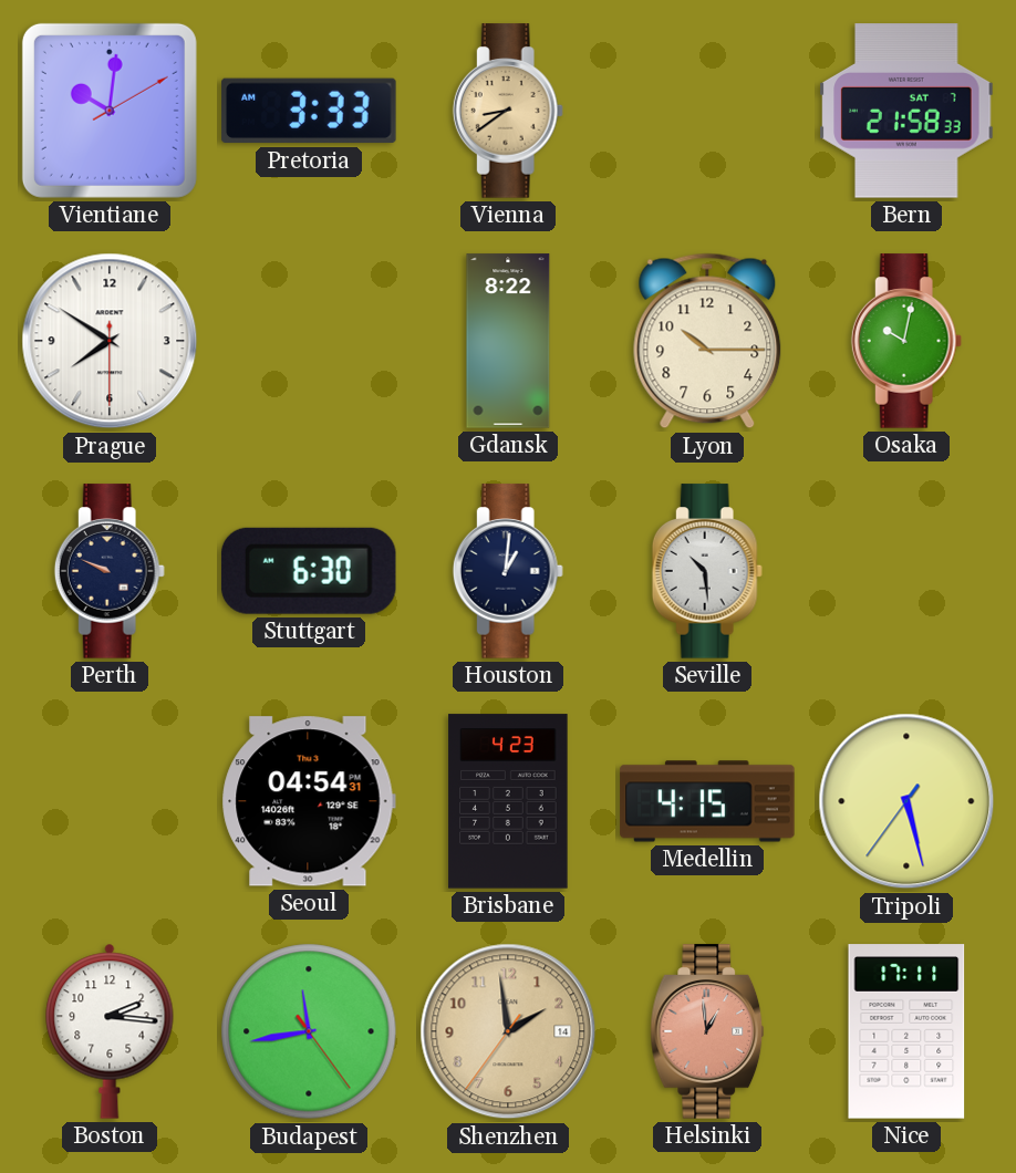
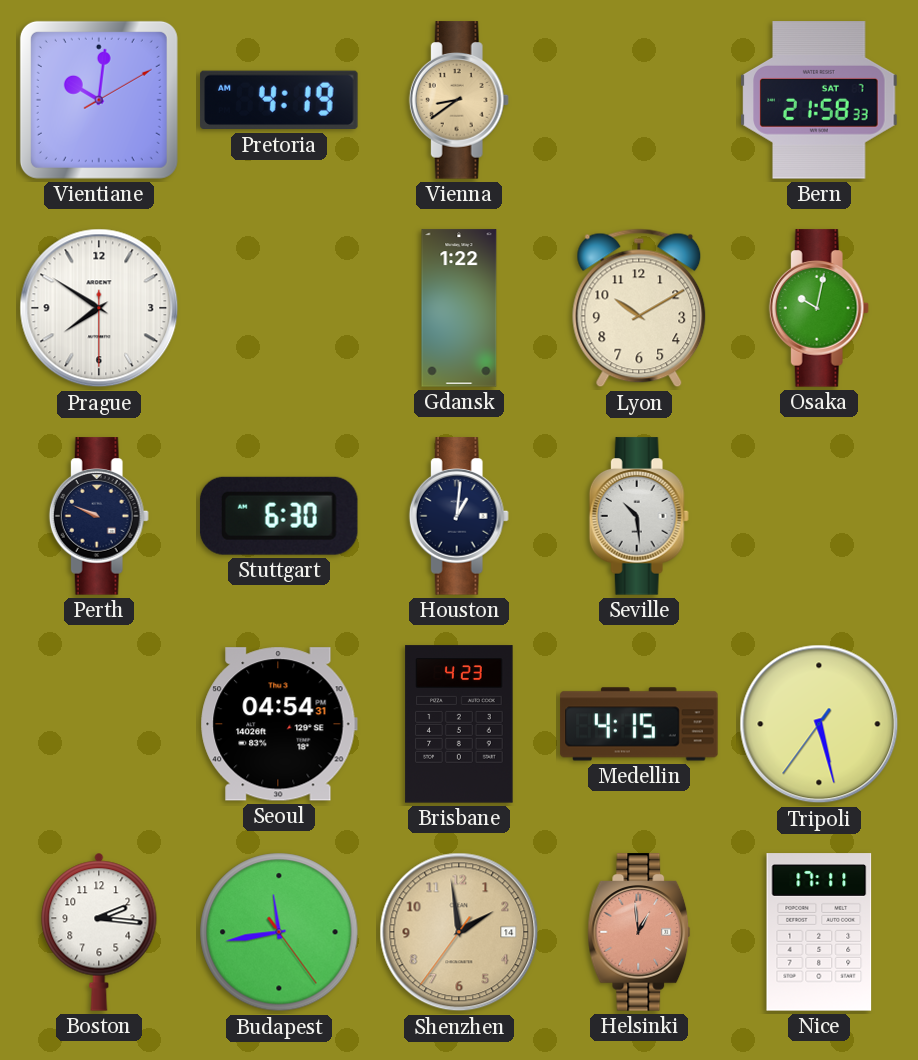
Pretoria: 3:33 -> 4:19 (279, 100)
Gdansk: 8:22 -> 1:22 (459, 308)
Lyon: 10:15 -> 10:10 (639, 308)
